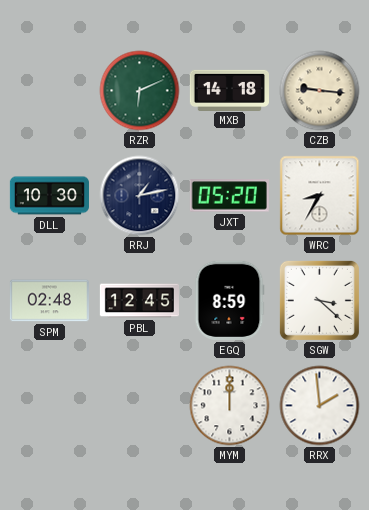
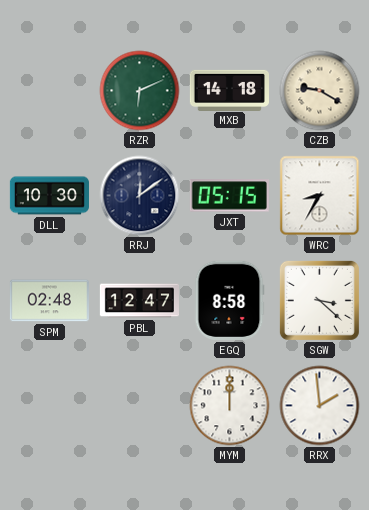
CZB: 9:16 -> 9:20 (320, 91)
RRJ: 1:13 -> 12:09 (140, 196)
JXT: 05:20 -> 05:15 (229, 196)
PBL: 12:45 -> 12:47 (139, 301)
EGQ: 8:59 -> 8:58 (229, 300)
